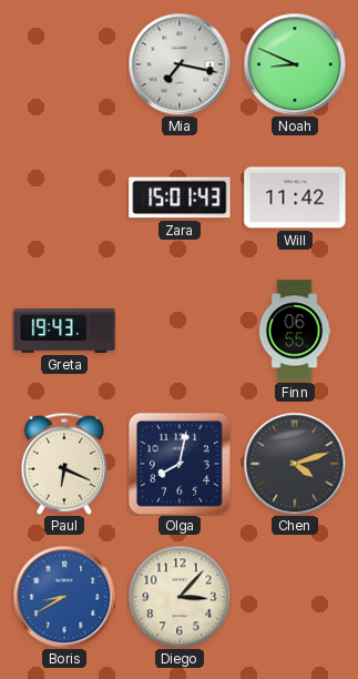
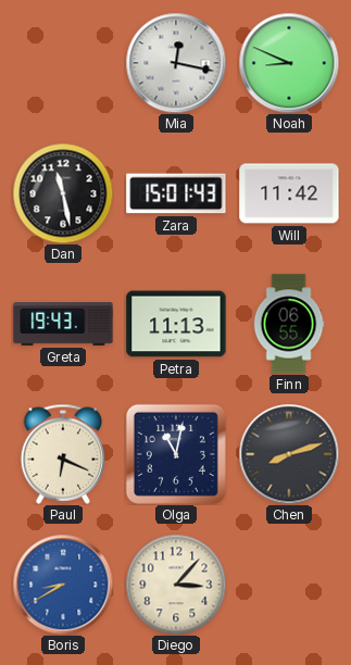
Mia: 7:17 -> 12:17 (176, 63)
Dan: none -> 11:28 (63, 193)
Petra: none -> 11:13 (176, 324)
Olga: 8:02 -> 11:02 (176, 454)
Chen: 4:12 -> 8:12 (289, 454)
